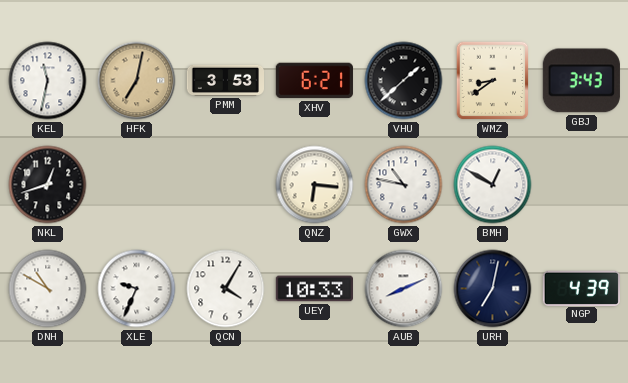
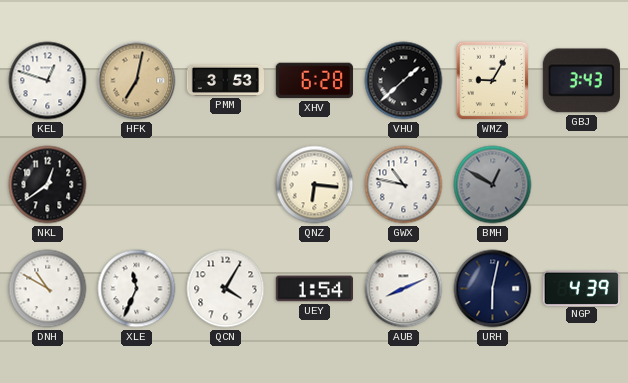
KEL: 11:32 -> 12:48 (48, 81)
XHV: 6:21 -> 6:28 (314, 81)
WMZ: 8:39 -> 9:05 (493, 81)
NKL: 12:42 -> 12:39 (48, 185)
BMH dial: white -> grey (493, 185)
XLE: 9:34 -> 11:34 (137, 289)
UEY: 10:33 -> 1:54 (314, 289)
URH: 7:02 -> 6:02 (493, 289)
